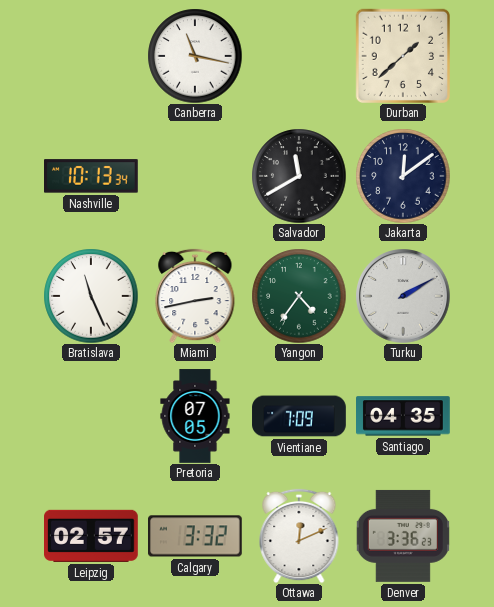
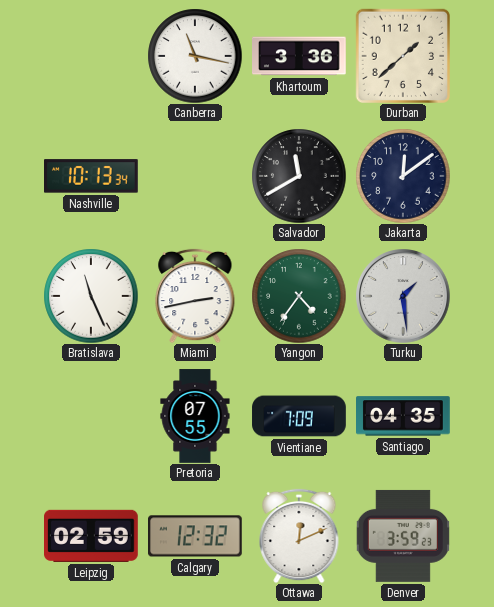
Khartoum: none -> 3:36 (300, 56)
Turku: 2:10 -> 1:29 (403, 296)
Pretoria: 07:05 -> 07:55 (195, 416)
Leipzig: 02:57 -> 02:59 (92, 536)
Calgary: 3:32 -> 12:32 (196, 536)
Denver: 3:36 -> 3:59 (403, 536)
